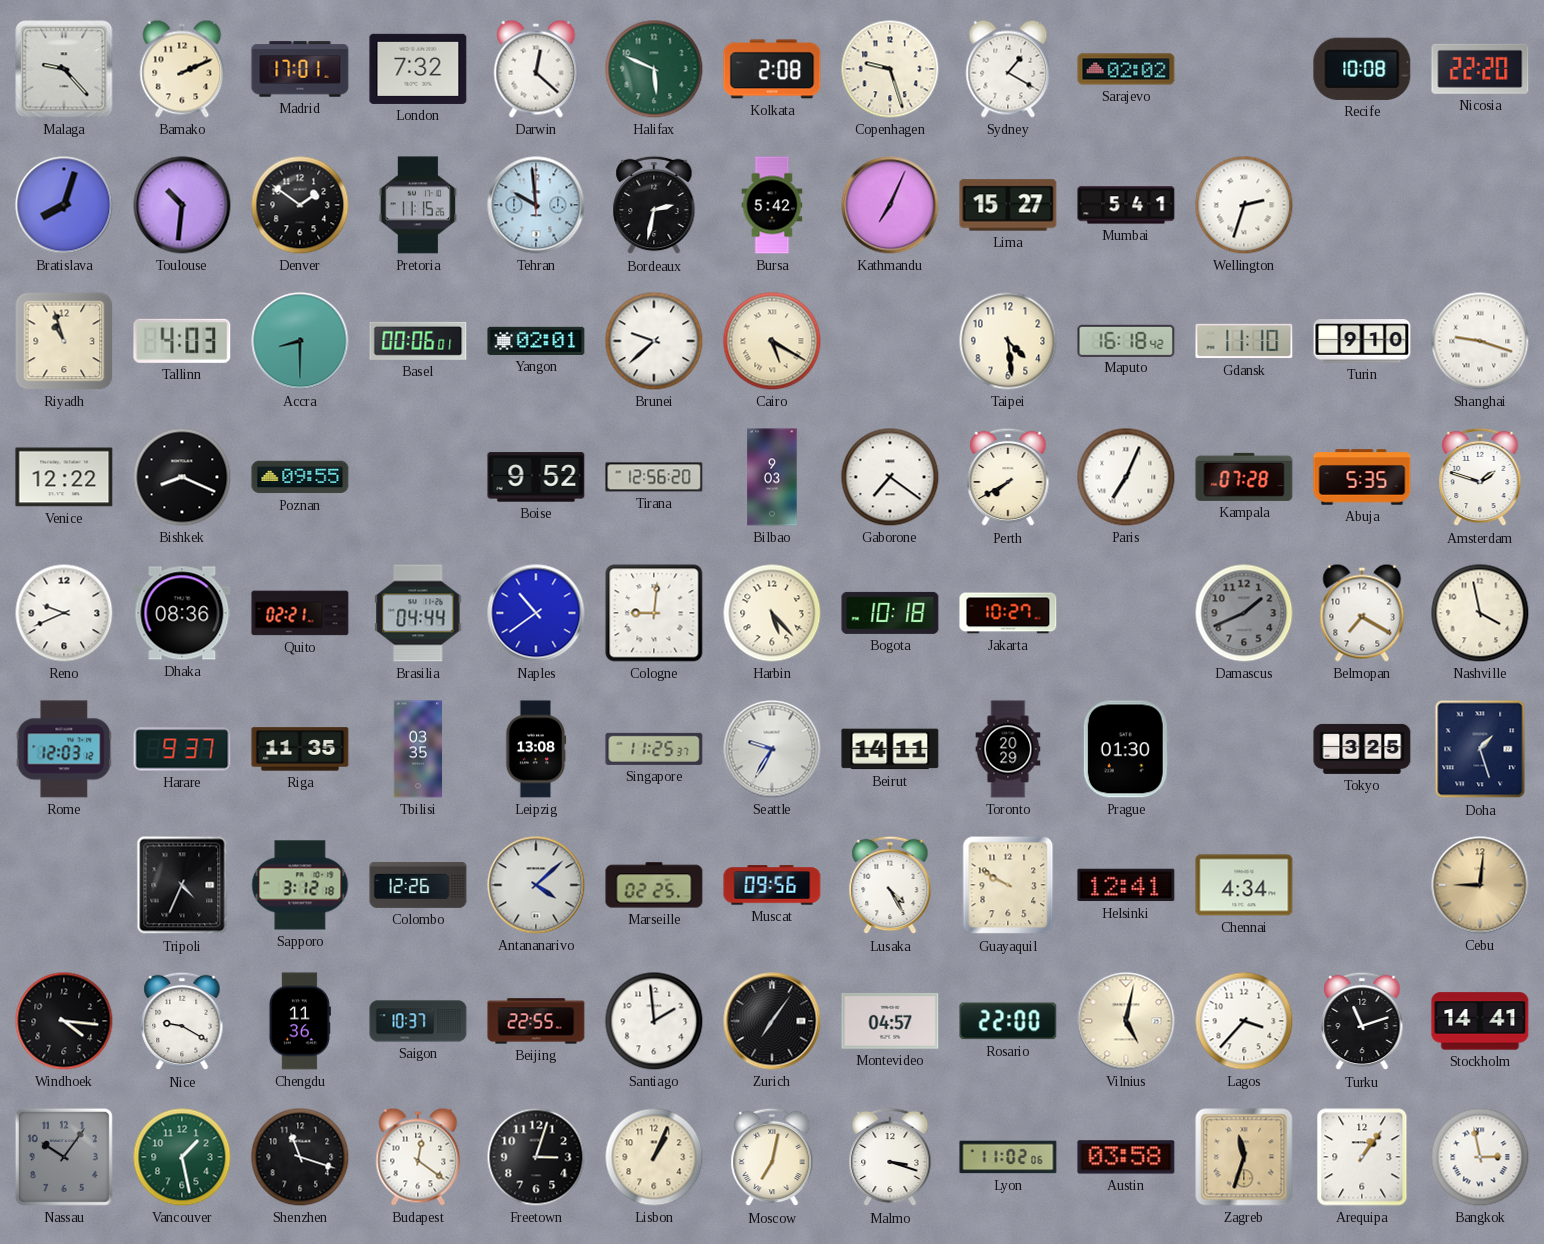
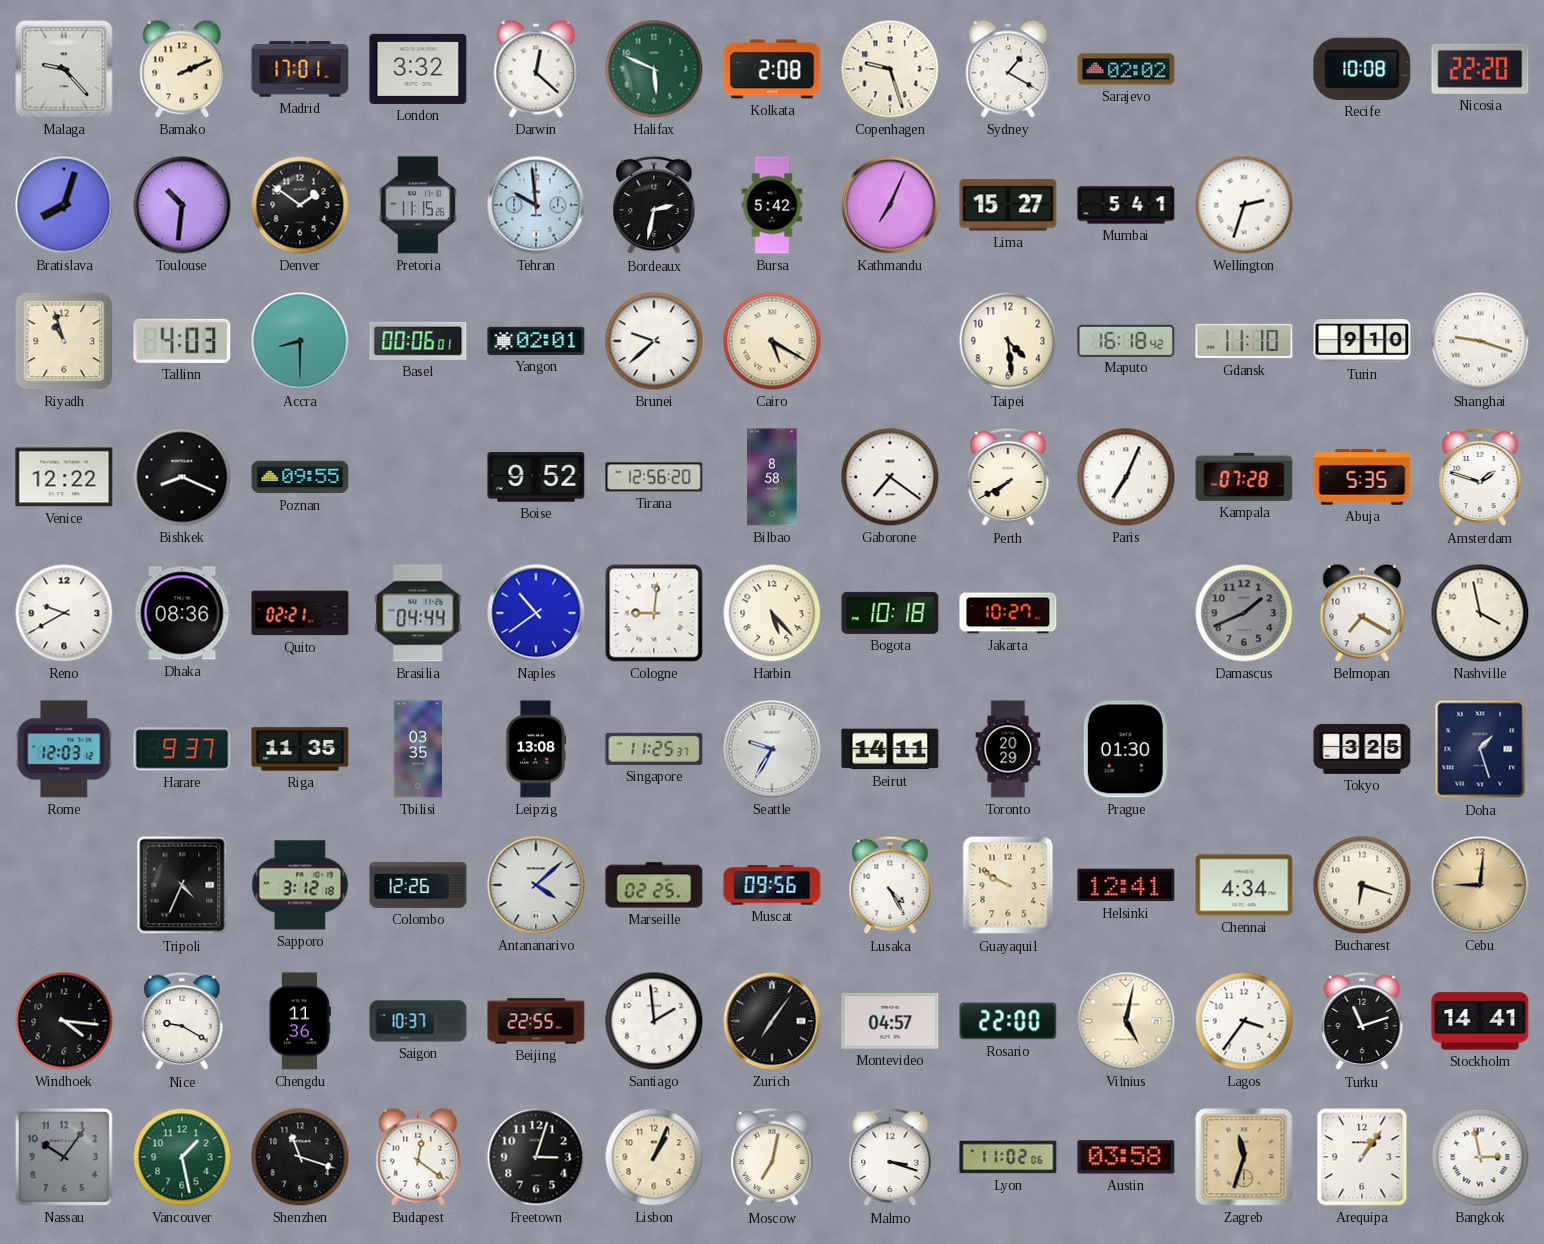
London: 7:32 -> 3:32 (418, 69)
Bilbao: 9:03 -> 8:58 (772, 477)
Reno: 9:41 -> 9:40 (64, 613)
Bucharest: none -> 6:18 (1362, 885)
Lagos: 3:37 -> 3:36 (1244, 1021)
